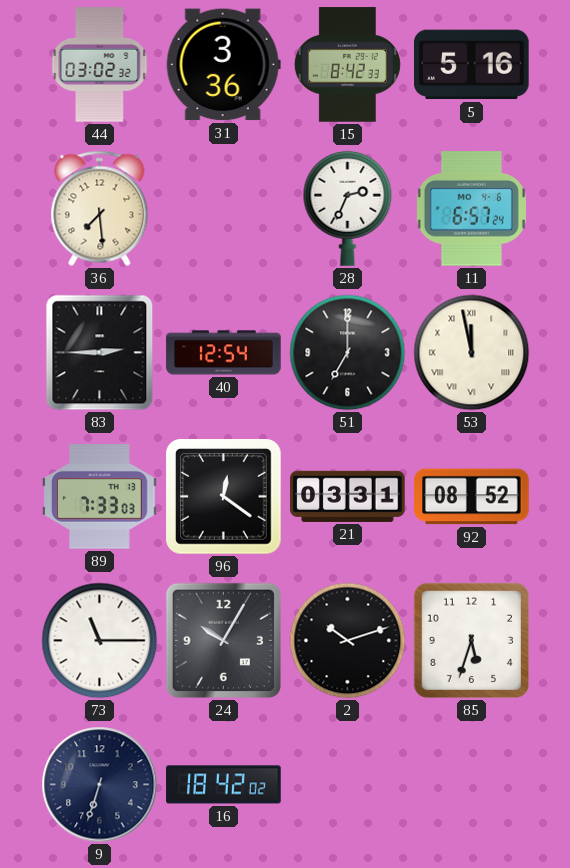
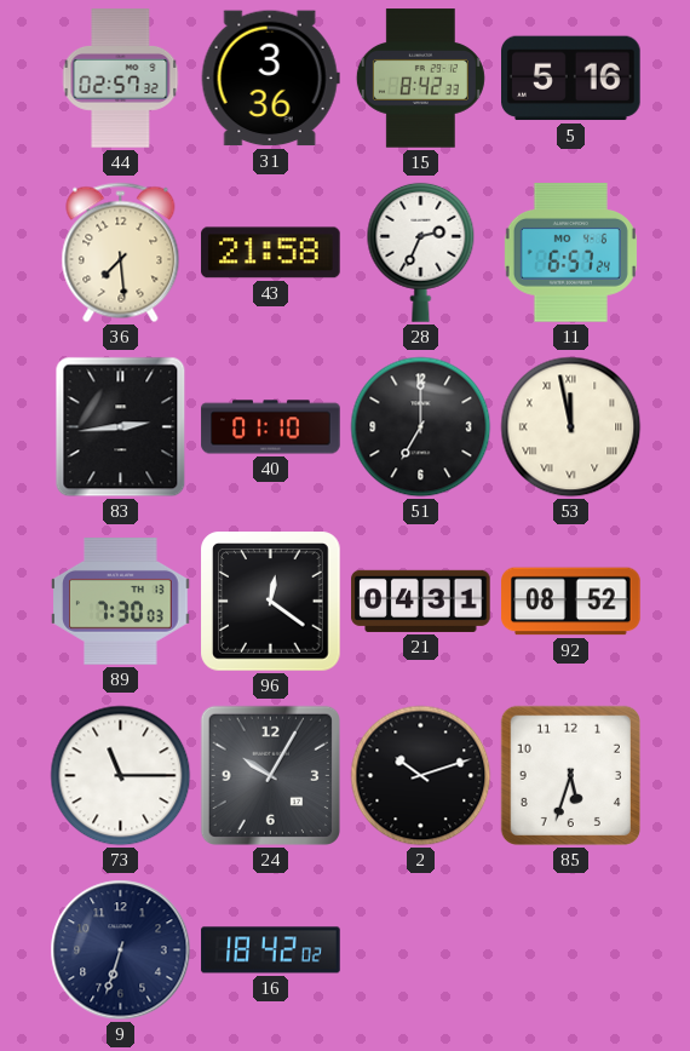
44: 03:02 -> 02:57 (121, 79)
43: none -> 21:58 (271, 253)
83: 2:45 -> 2:44 (121, 427)
40: 12:54 -> 01:10 (271, 427)
89: 7:33 -> 7:30 (121, 602)
21: 03:31 -> 04:31 (421, 601)
